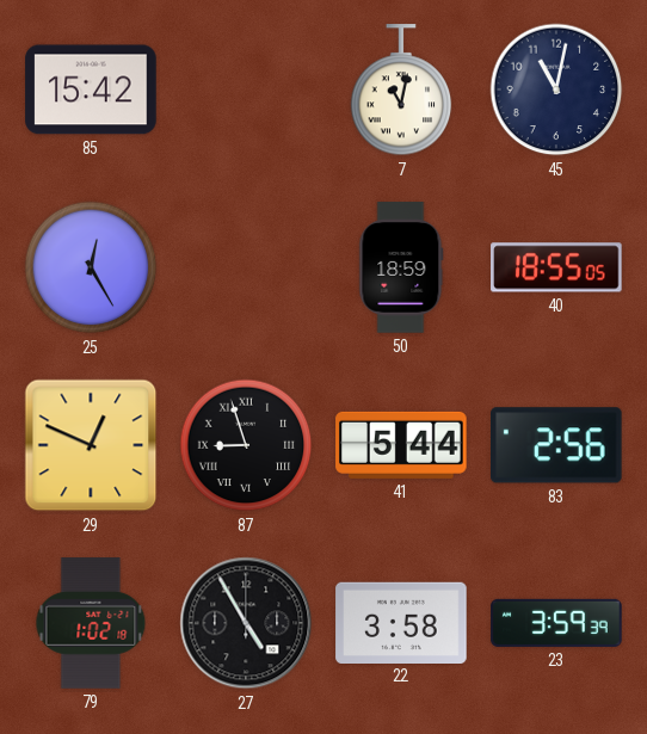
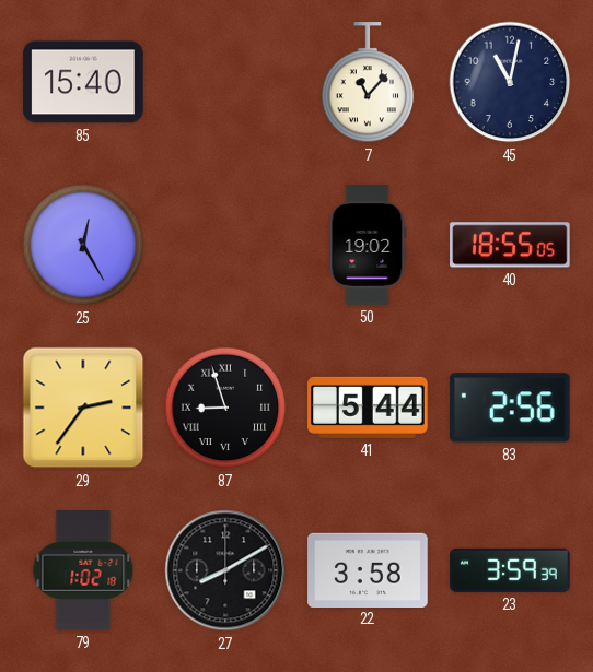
85: 15:42 -> 15:40 (83, 82)
7: 11:02 -> 11:07 (368, 83)
50: 18:59 -> 19:02 (368, 245)
29: 12:49 -> 2:36 (83, 408)
27: 4:55 -> 8:10 (225, 570)
